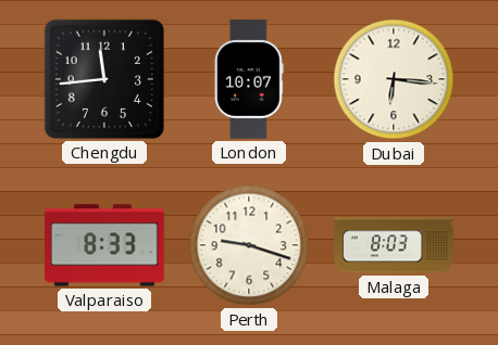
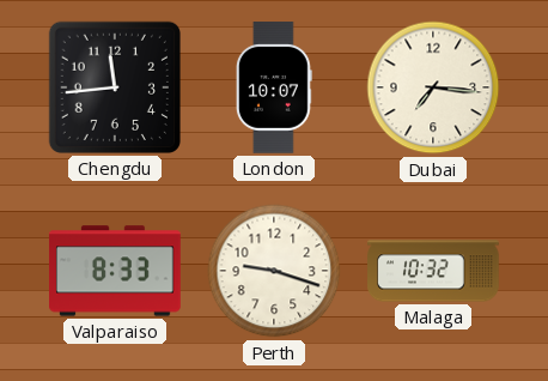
Dubai: 6:16 -> 7:16 (433, 87)
Malaga: 8:03 -> 10:32 (433, 271)
